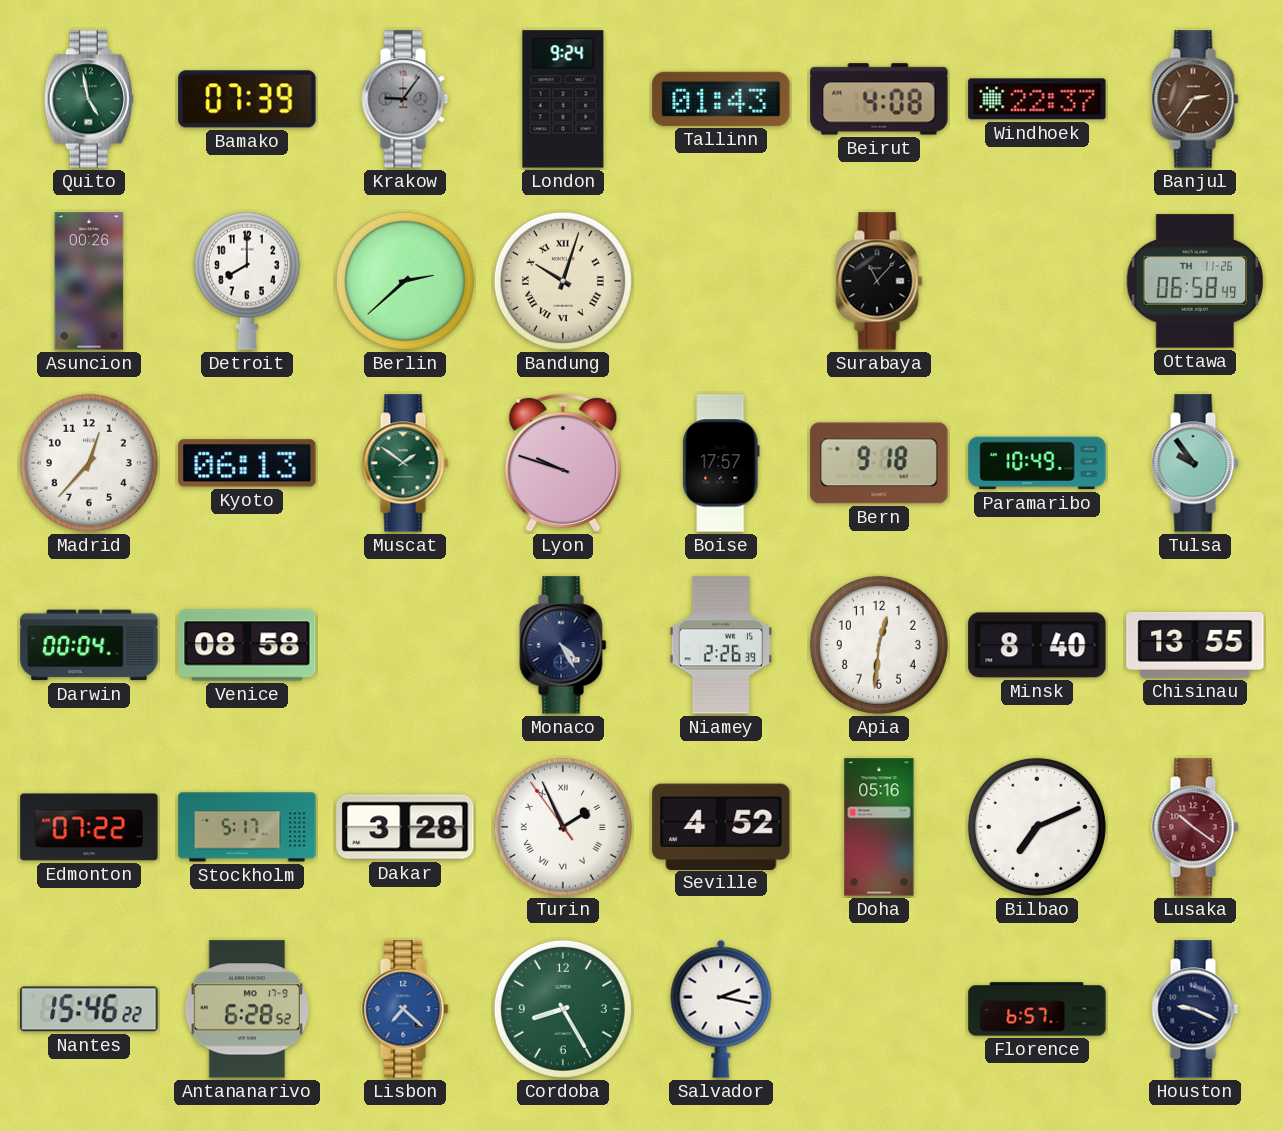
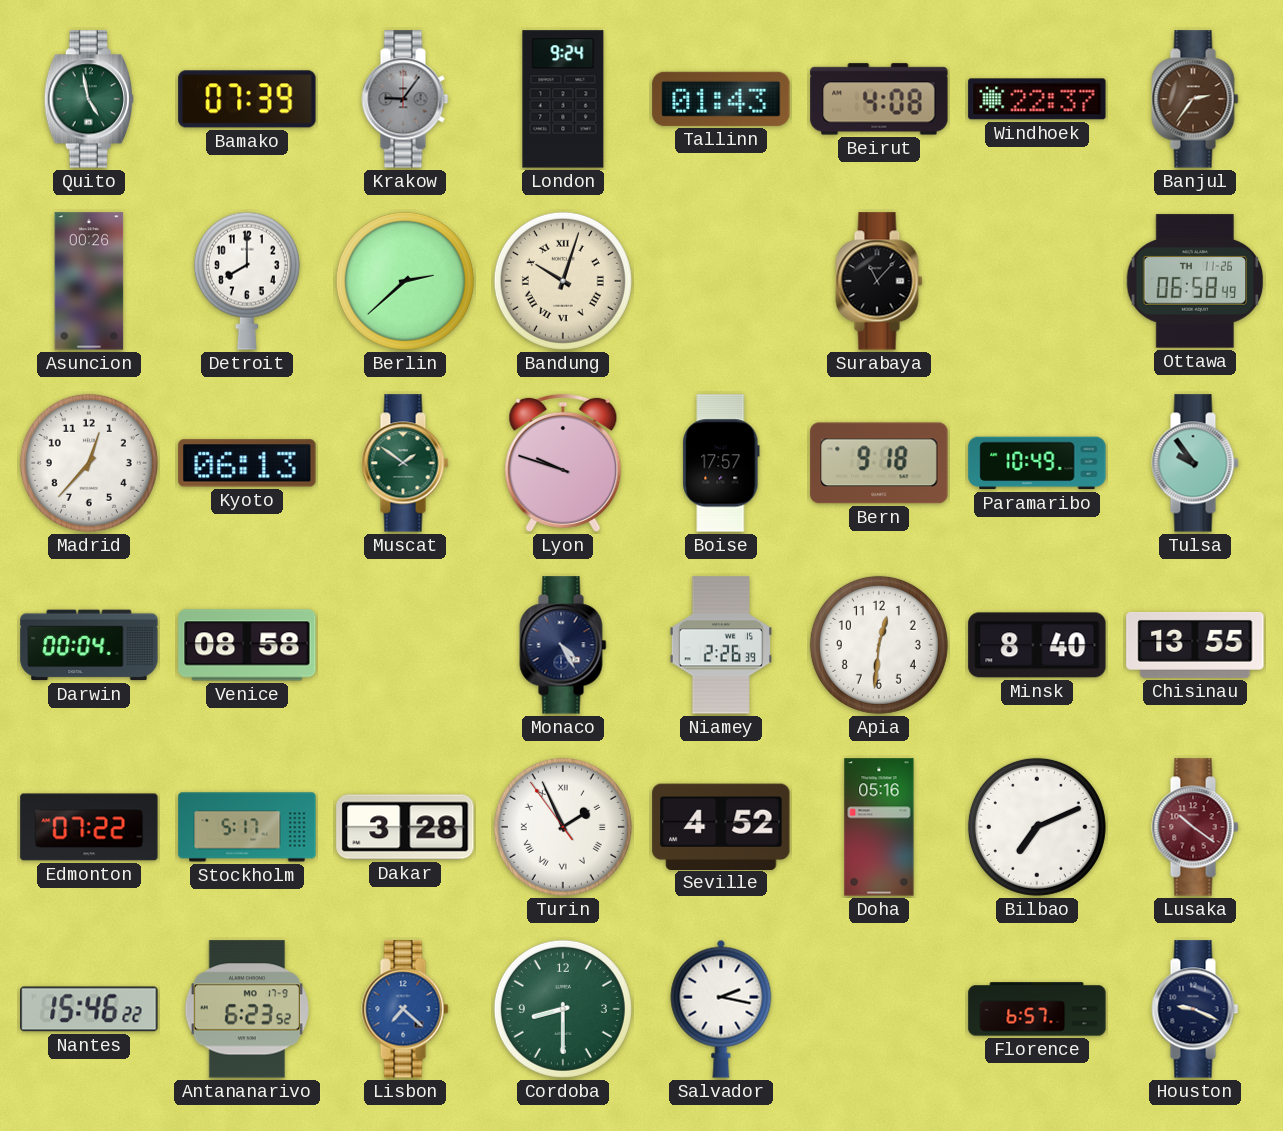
Antananarivo: 6:28 -> 6:23 (247, 1009)
Cordoba: 8:25 -> 8:30 (563, 1009)
